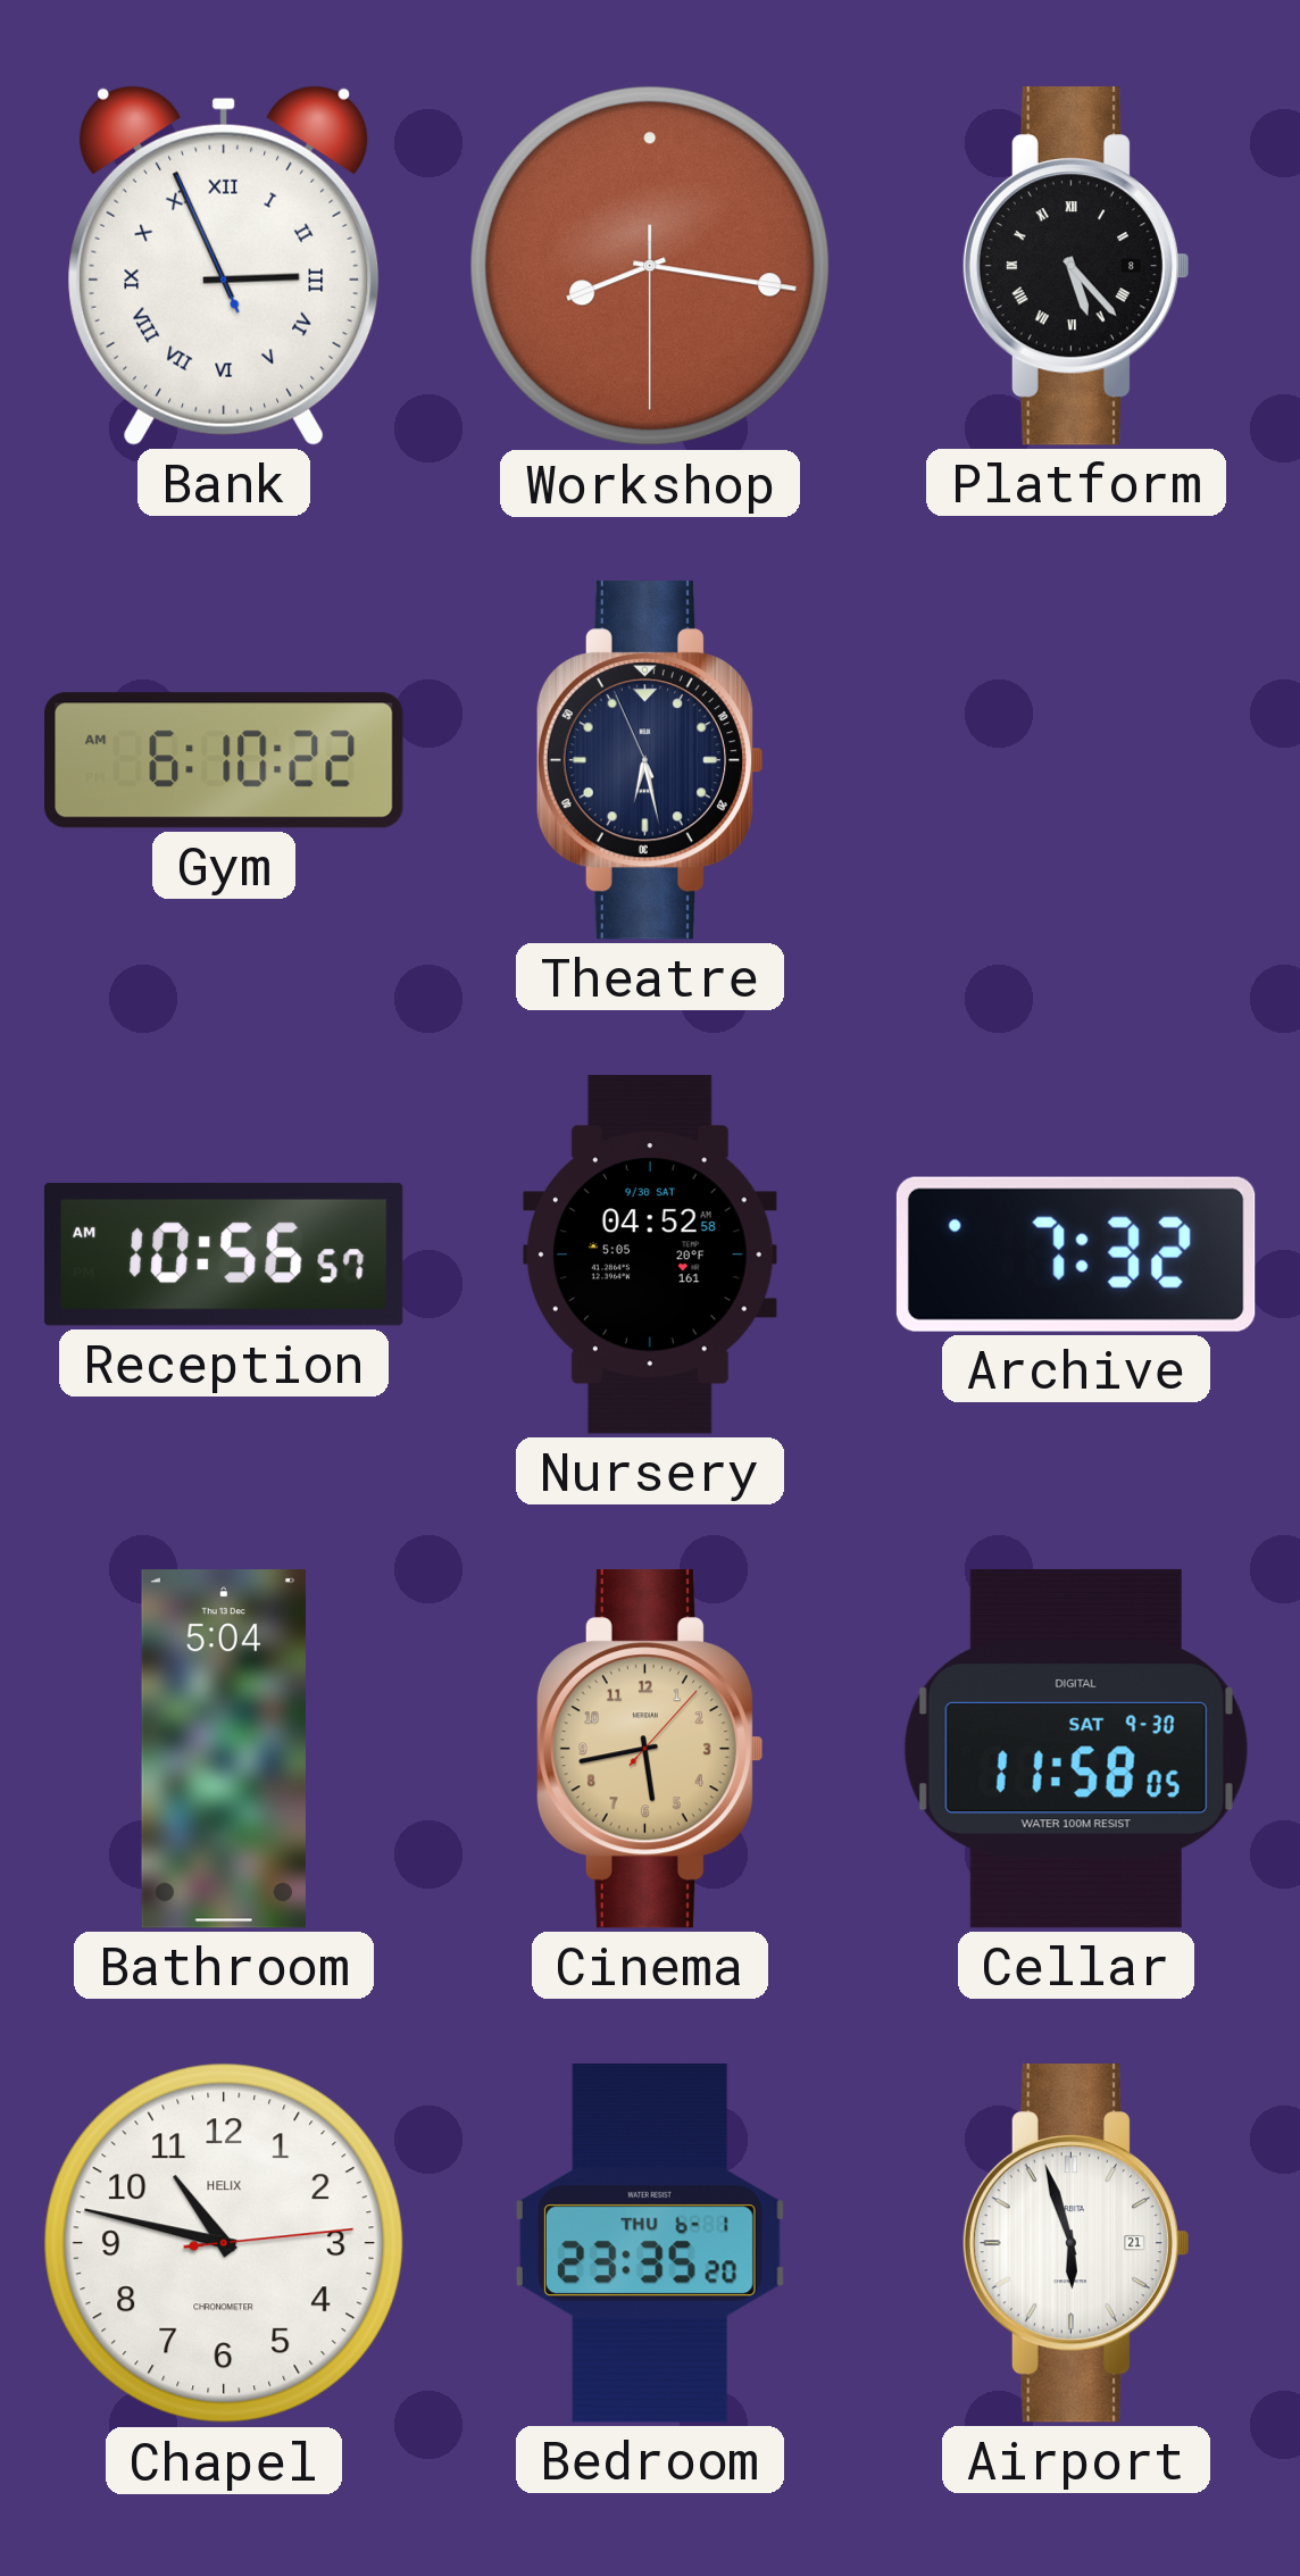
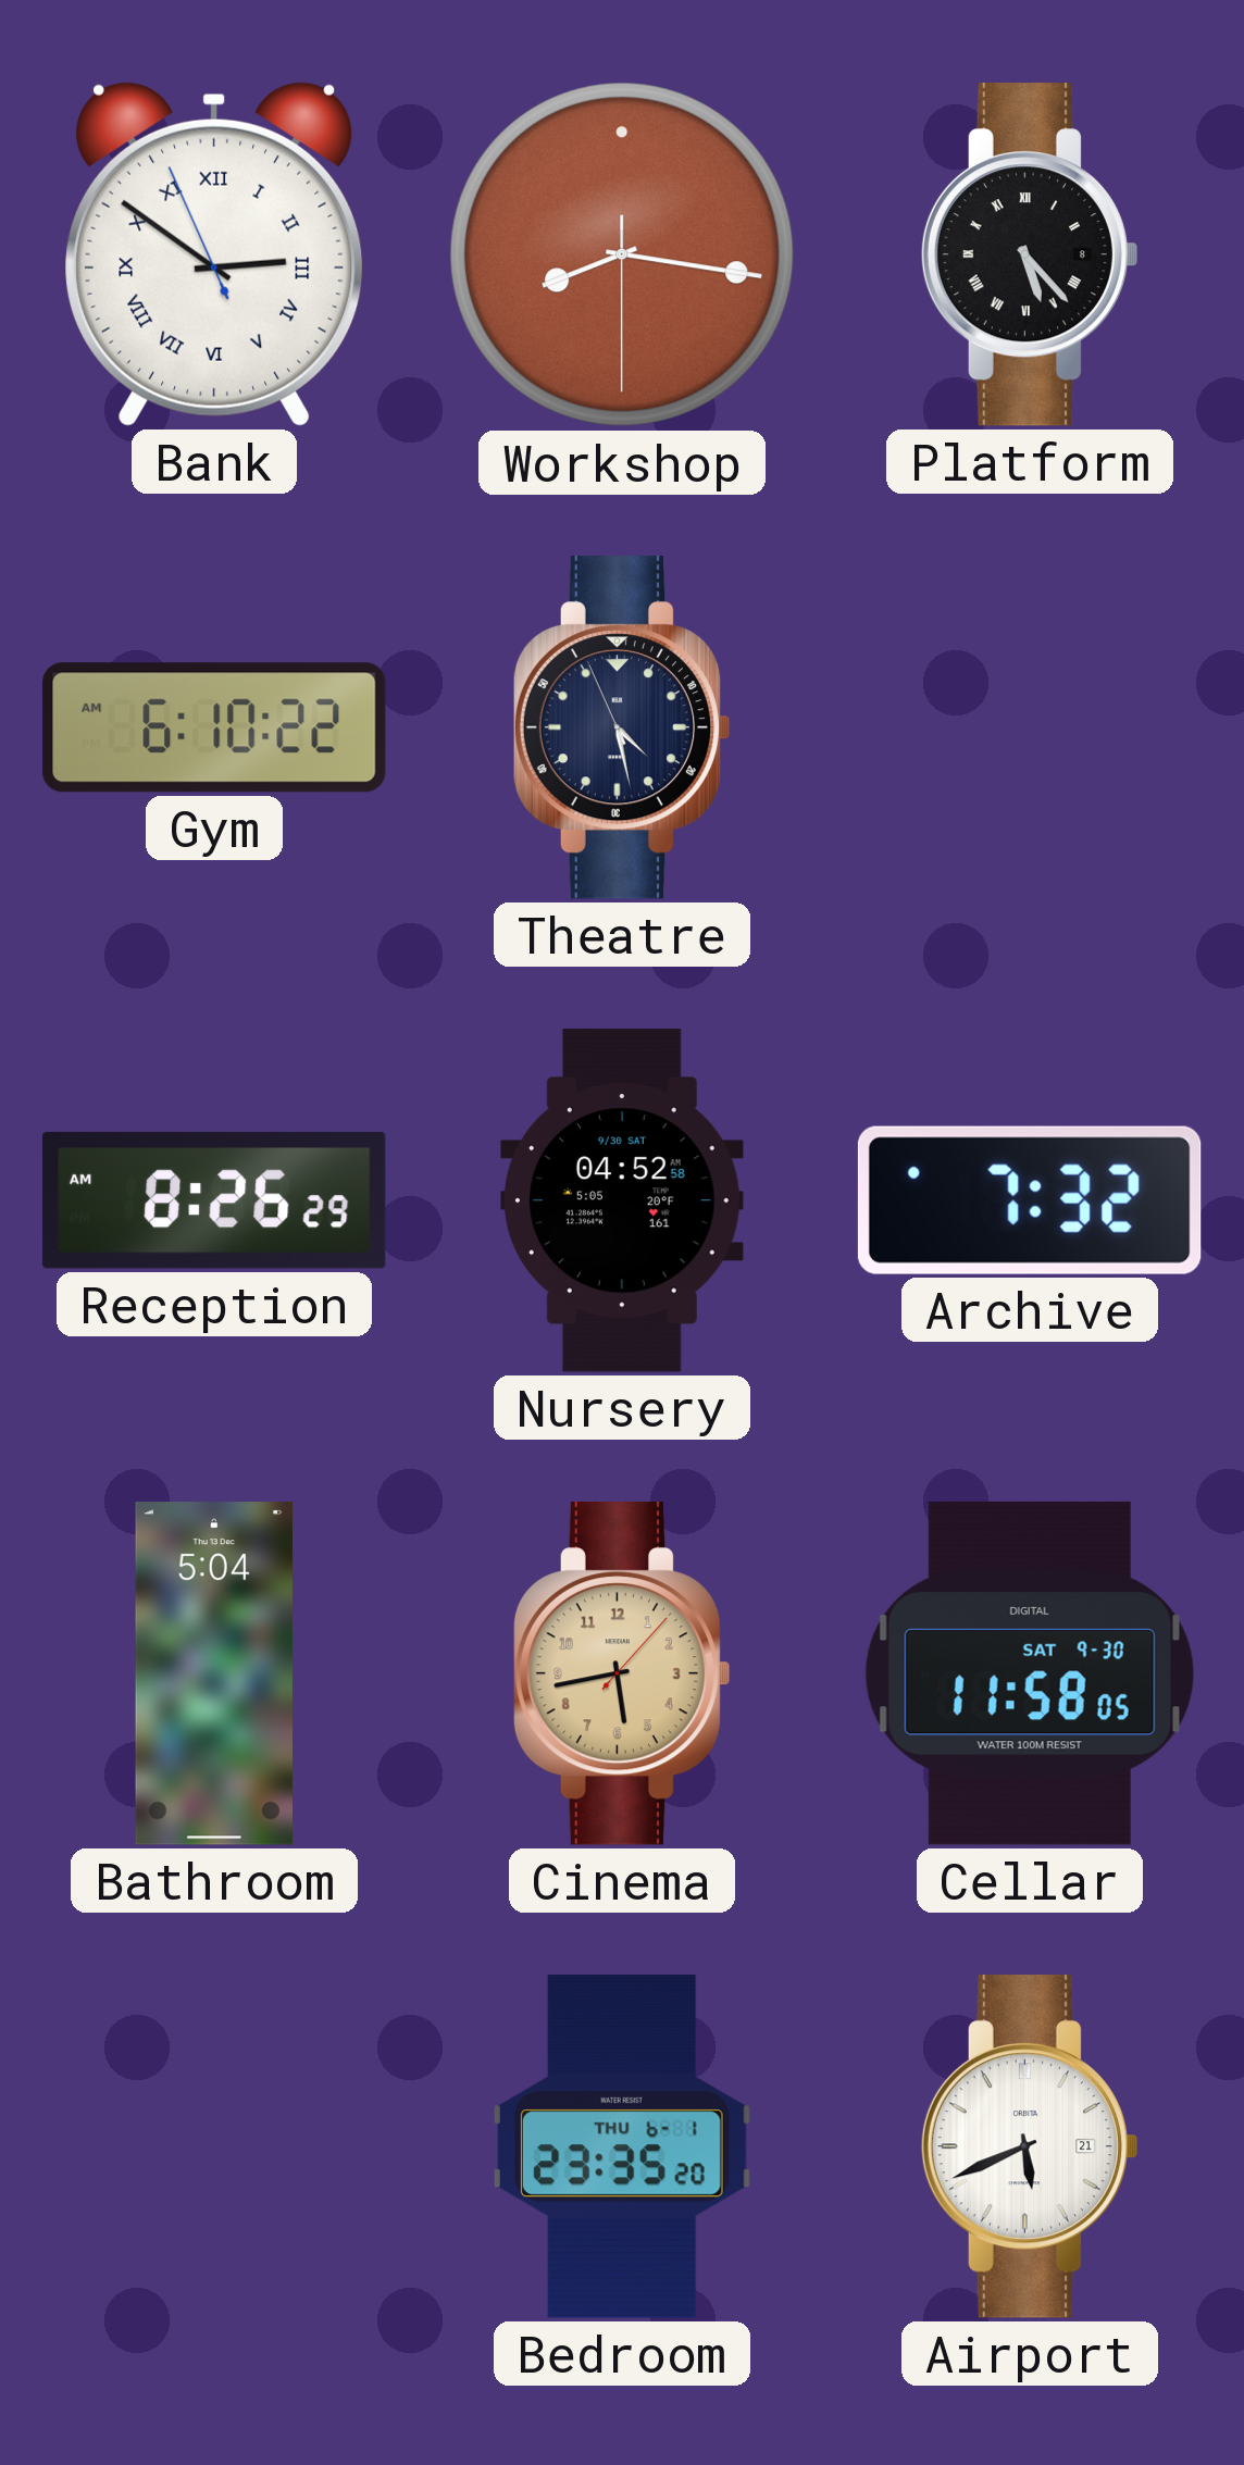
Bank: 2:55 -> 2:50 (214, 254)
Theatre: 6:27 -> 4:27 (621, 729)
Reception: 10:56 -> 8:26 (214, 1200)
Chapel: 10:47 -> none (224, 2243)
Airport: 5:57 -> 5:41 (1029, 2147)
